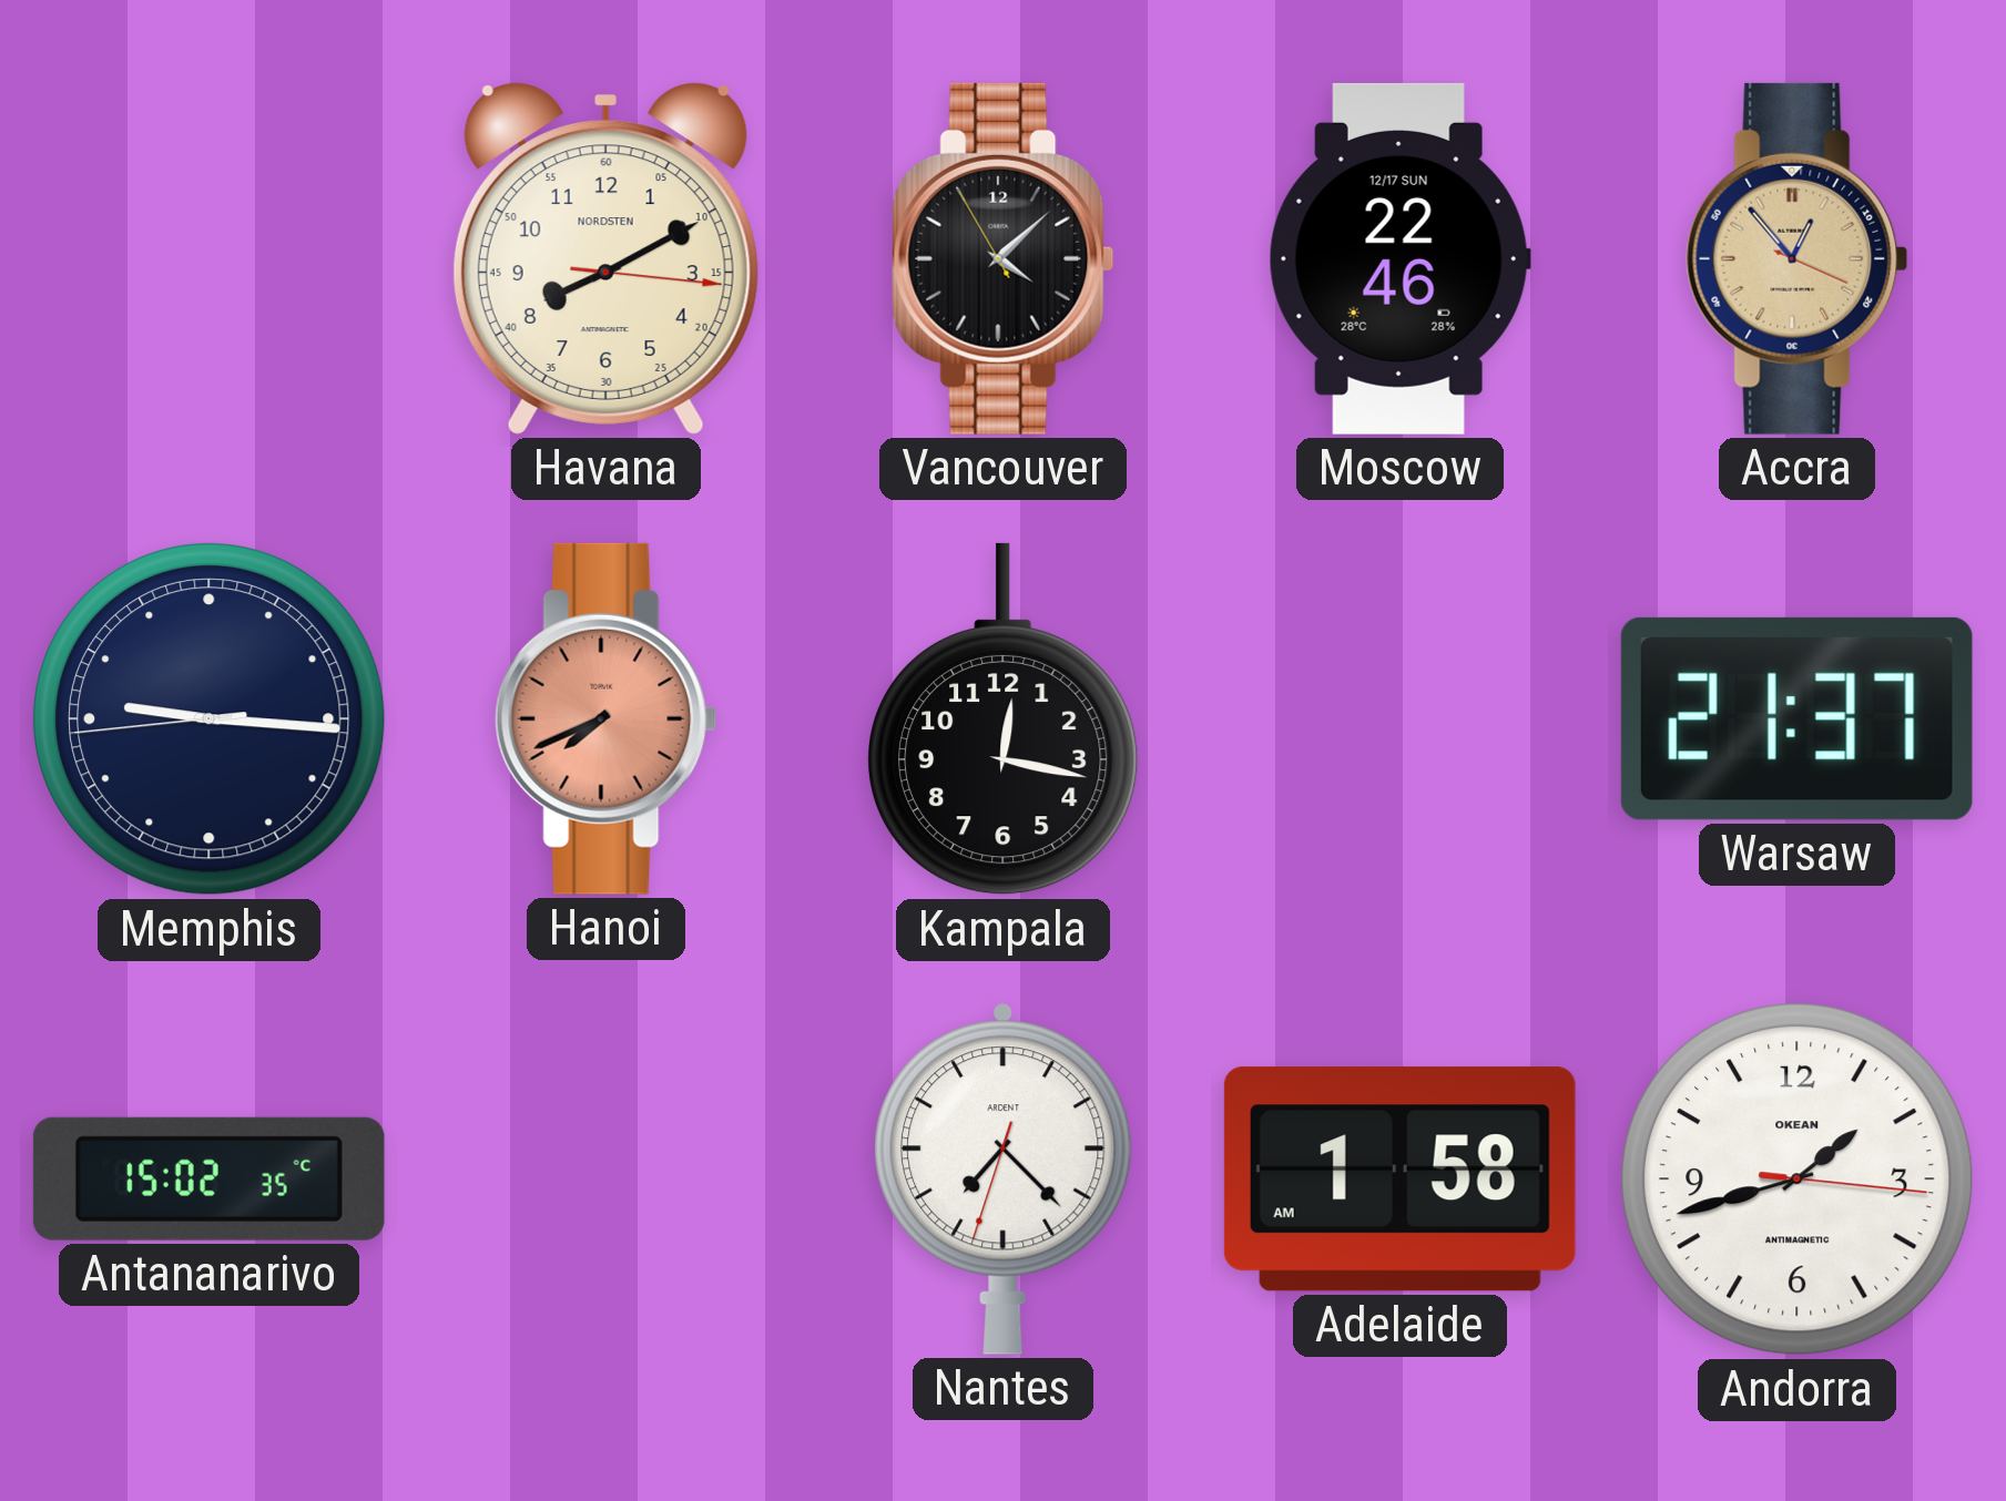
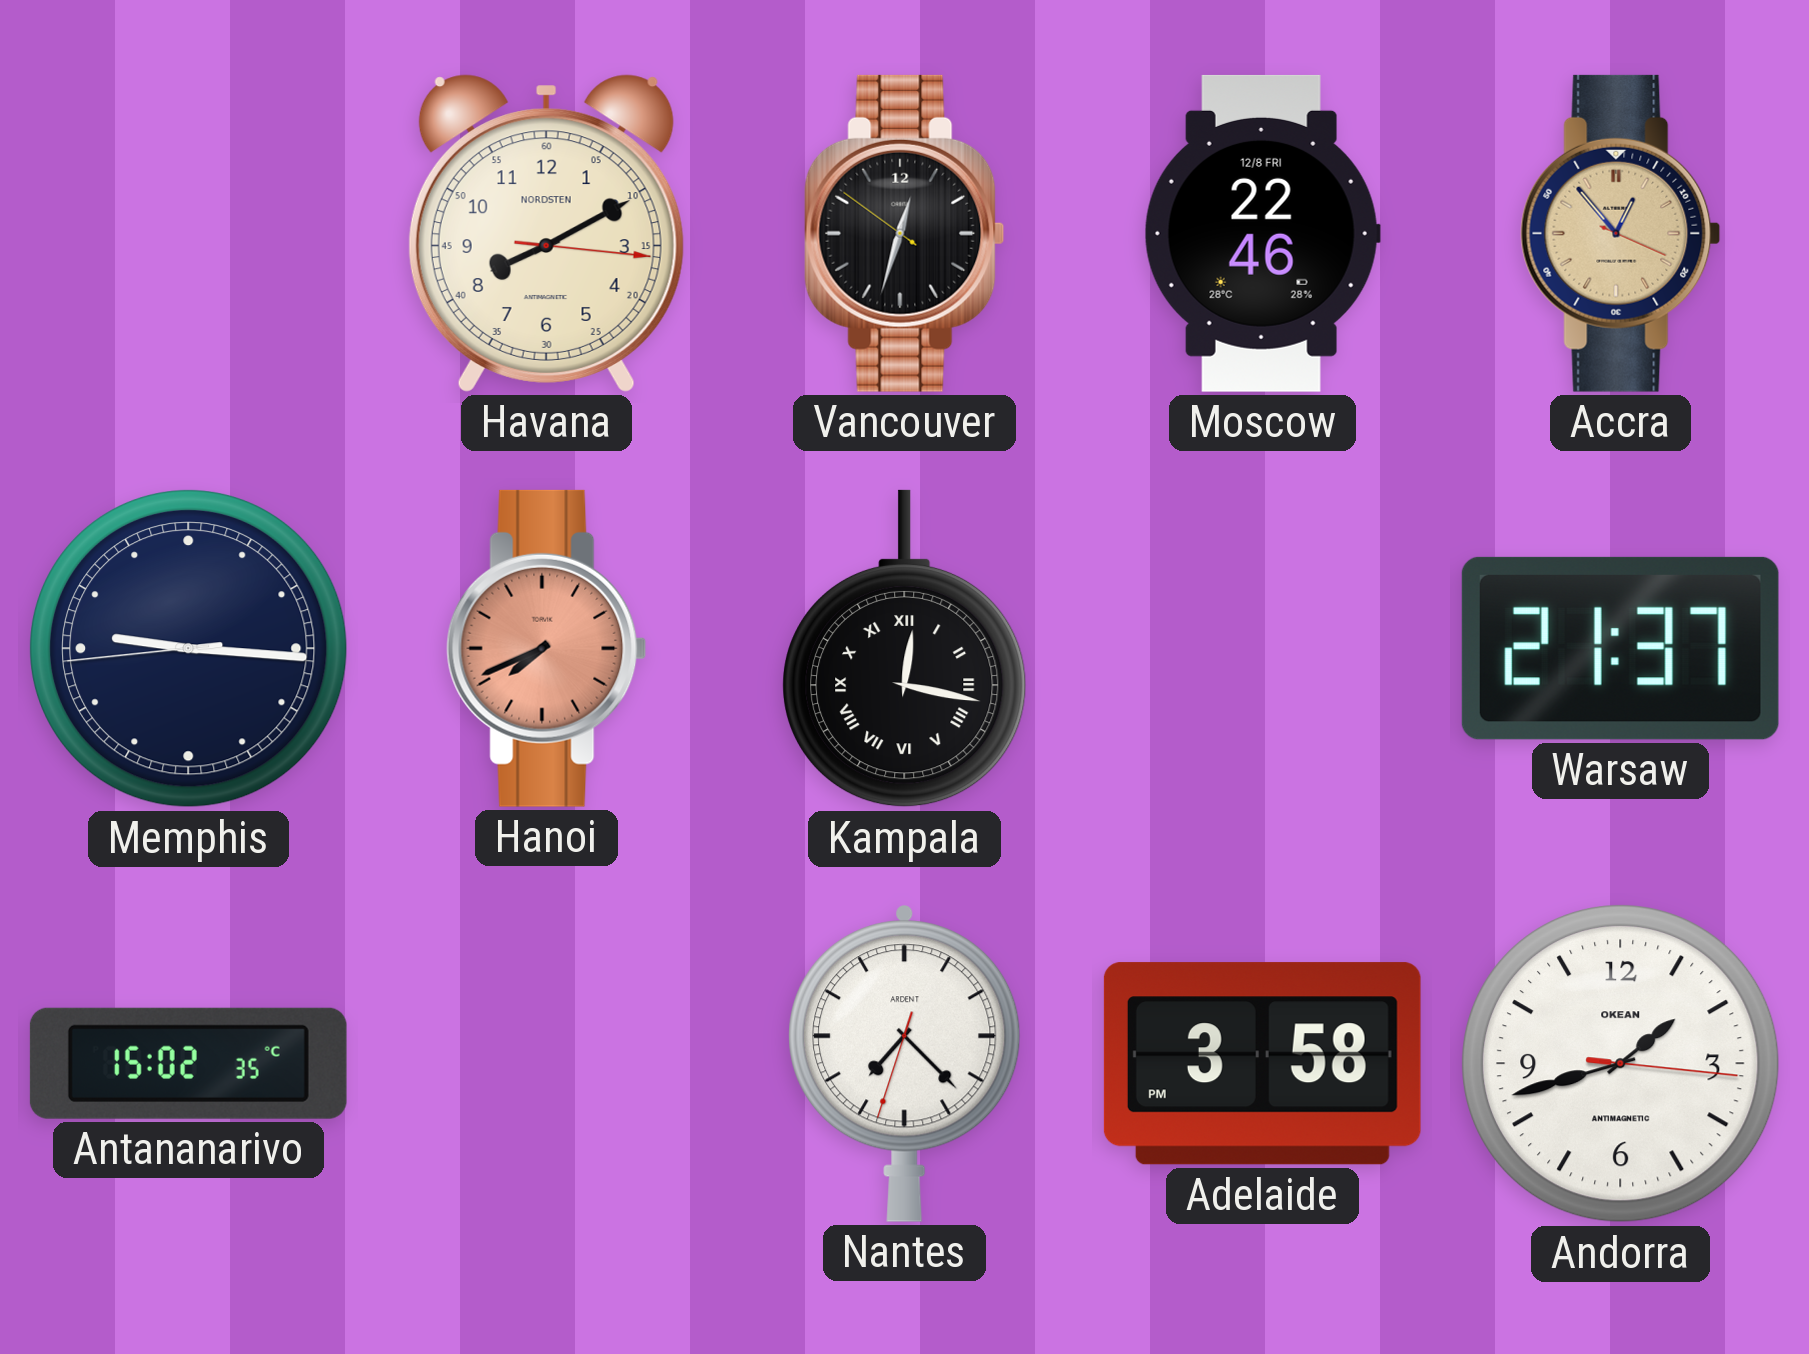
Vancouver: 4:07 -> 12:32 (905, 233)
Moscow date: 12/17 SUN -> 12/8 FRI (1262, 233)
Kampala numerals: Arabic -> Roman (905, 649)
Adelaide: 1:58 -> 3:58 (1262, 1064)
